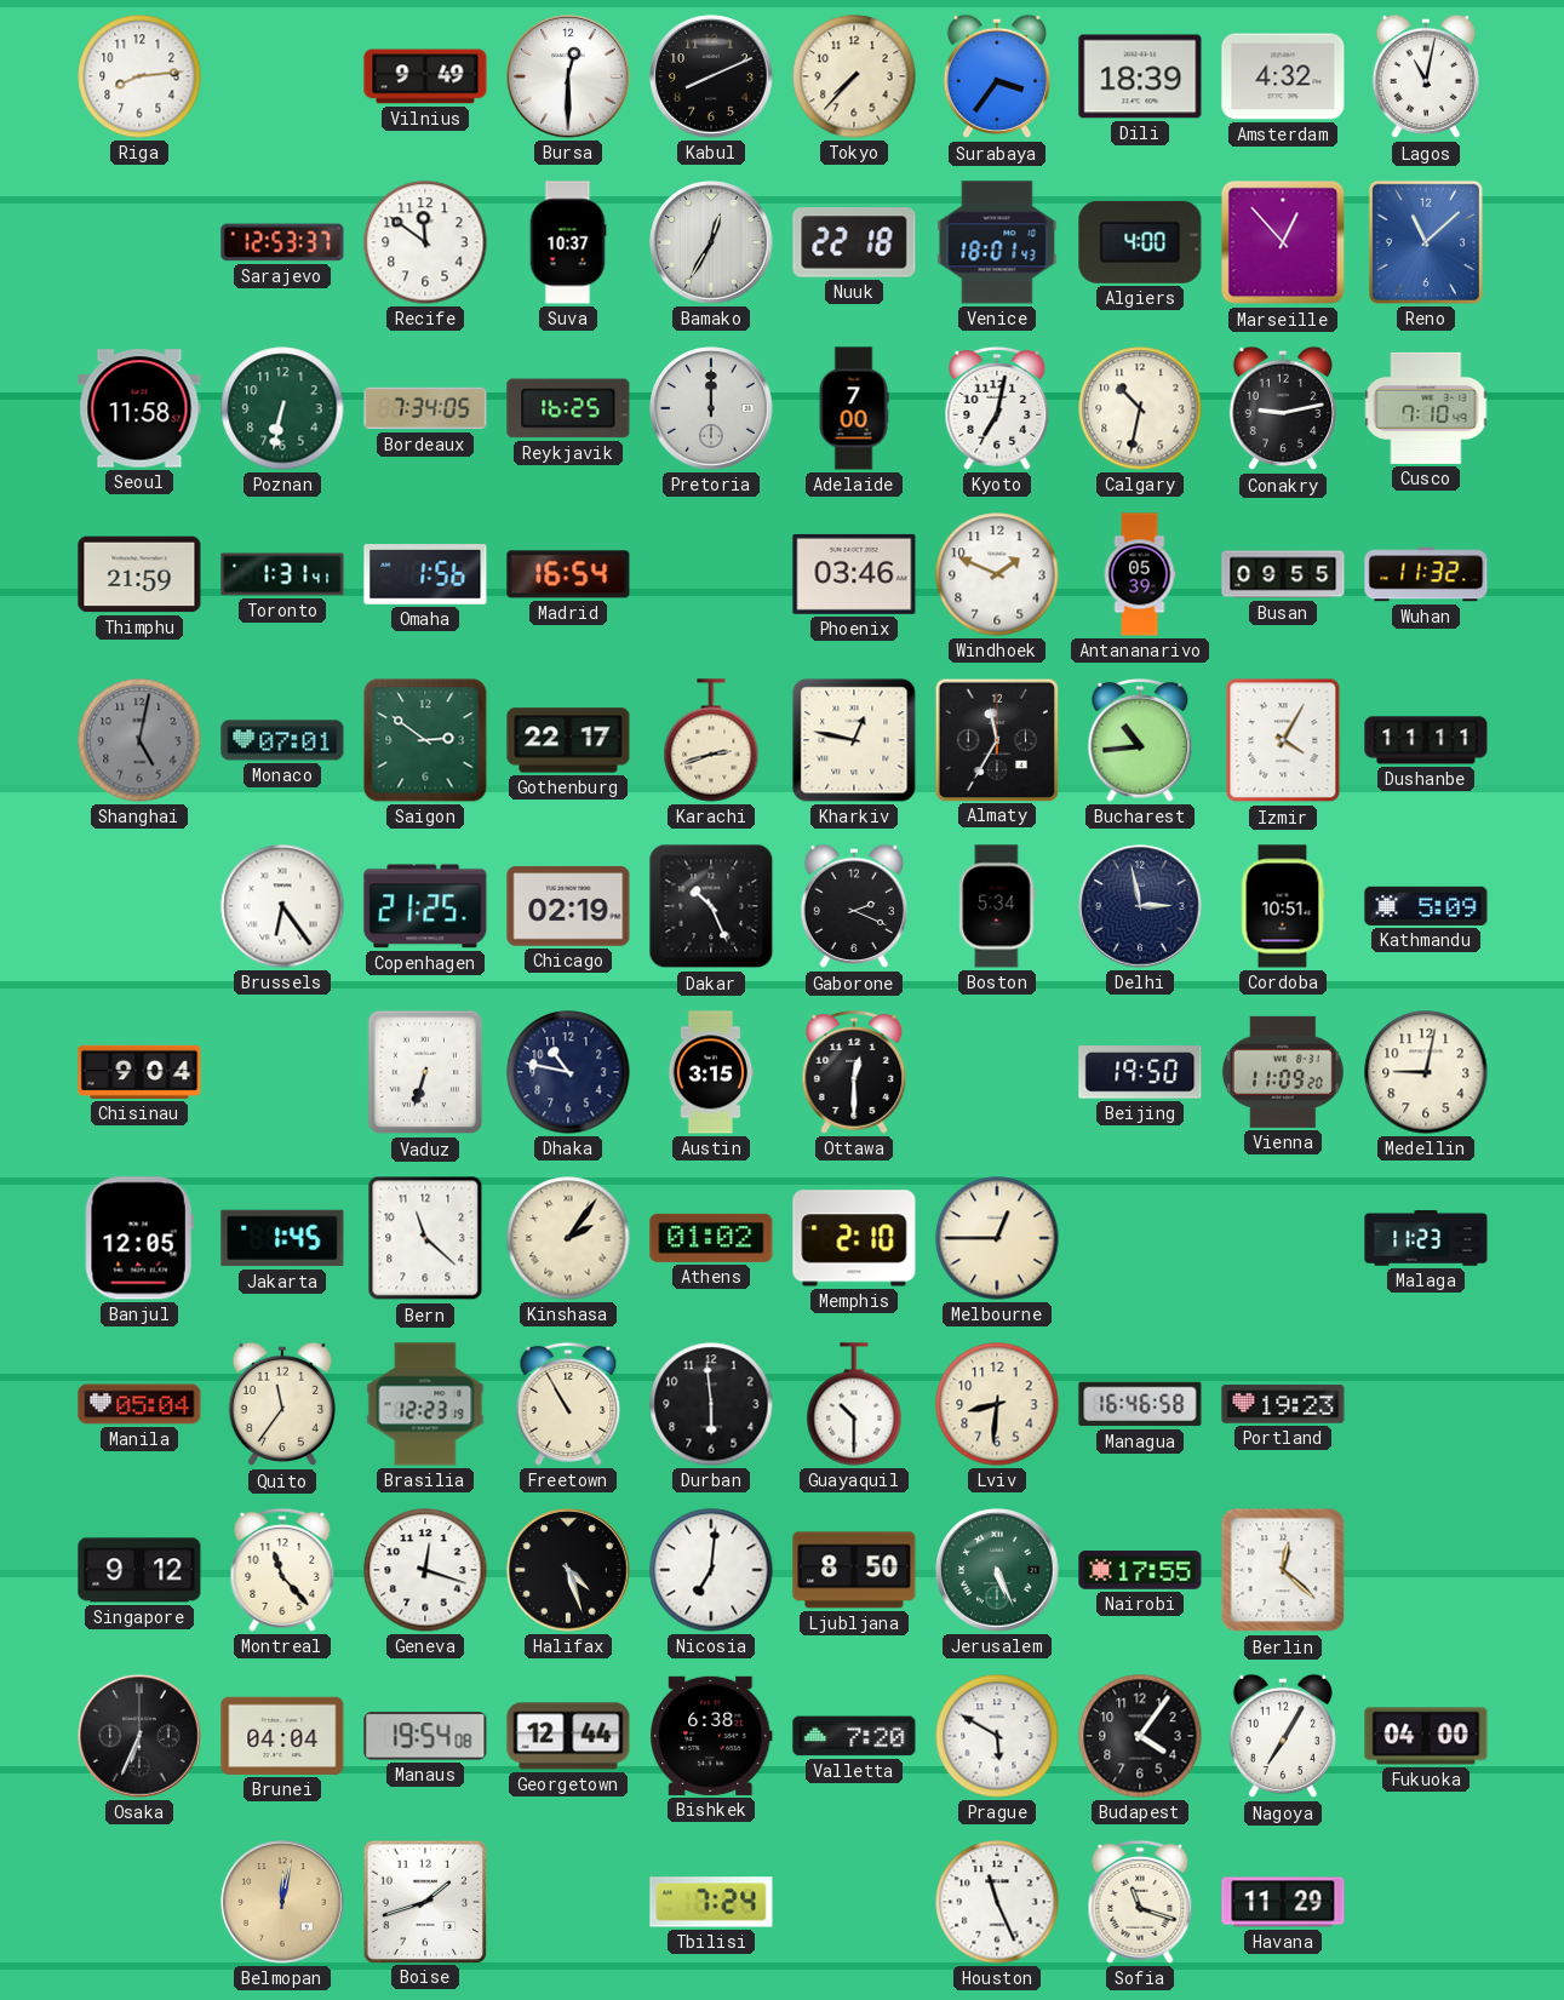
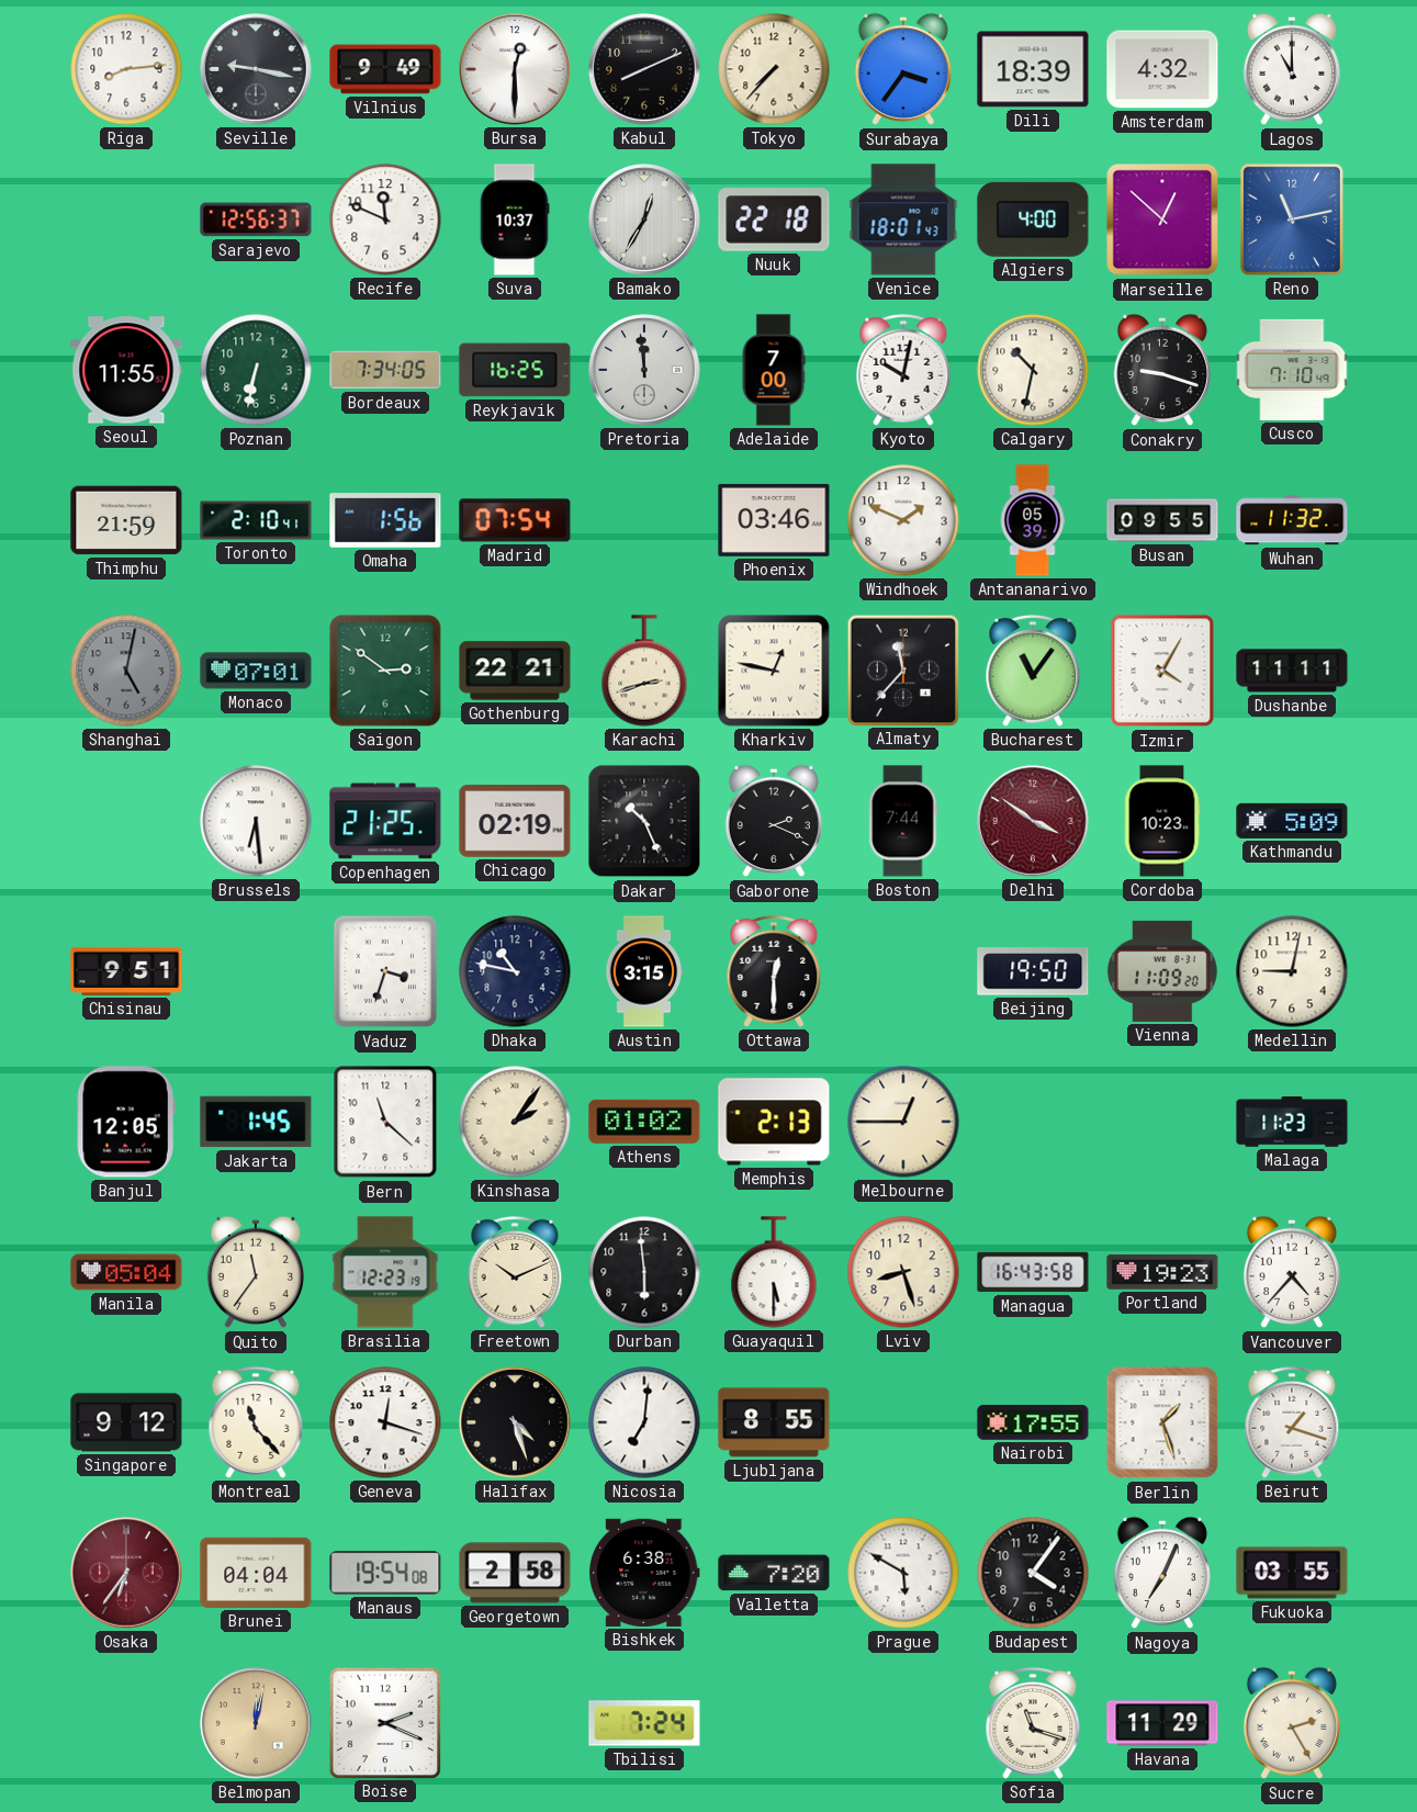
Seville: none -> 9:17 (256, 69)
Lagos: 11:02 -> 11:00 (1291, 69)
Sarajevo: 12:53 -> 12:56 (256, 220)
Recife: 11:51 -> 11:49 (385, 220)
Marseille: 12:53 -> 12:52 (1162, 220)
Reno: 11:08 -> 11:13 (1292, 220)
Seoul: 11:58 -> 11:55 (126, 370)
Pretoria: 12:00 -> 11:59 (644, 370)
Kyoto: 7:02 -> 10:02 (903, 370)
Conakry: 9:13 -> 9:18 (1161, 370)
Toronto: 1:31 -> 2:10 (256, 520)
Madrid: 16:54 -> 07:54 (515, 520)
Gothenburg: 22:17 -> 22:21 (515, 671)
Almaty: 11:35 -> 11:37 (902, 669)
Bucharest: 10:44 -> 11:06 (1033, 671)
Brussels: 6:24 -> 6:29 (256, 821)
Boston: 5:34 -> 7:44 (903, 821)
Delhi: 2:58 -> 3:51 (1033, 821)
Delhi dial: navy -> burgundy (1033, 821)
Cordoba: 10:51 -> 10:23 (1162, 821)
Chisinau: 9:04 -> 9:51 (126, 971)
Vaduz: 6:33 -> 3:33 (385, 971)
Memphis: 2:10 -> 2:13 (774, 1122)
Freetown: 10:55 -> 10:11 (515, 1272)
Guayaquil: 10:30 -> 5:30 (774, 1272)
Lviv: 8:31 -> 8:27 (903, 1272)
Managua: 16:46 -> 16:43 (1033, 1272)
Vancouver: none -> 4:37 (1291, 1272)
Ljubljana: 8:50 -> 8:55 (774, 1422)
Jerusalem: 5:26 -> none (997, 1570)
Berlin: 12:22 -> 1:27 (1162, 1422)
Beirut: none -> 1:18 (1292, 1422)
Osaka: 6:34 -> 6:36 (126, 1573)
Osaka dial: black -> burgundy (126, 1573)
Georgetown: 12:44 -> 2:58 (515, 1573)
Nagoya: 7:05 -> 7:04 (1161, 1573)
Fukuoka: 04:00 -> 03:55 (1292, 1573)
Boise: 1:42 -> 2:19 (384, 1722)
Houston: 11:26 -> none (997, 1902)
Sucre: none -> 2:25 (1291, 1723)
